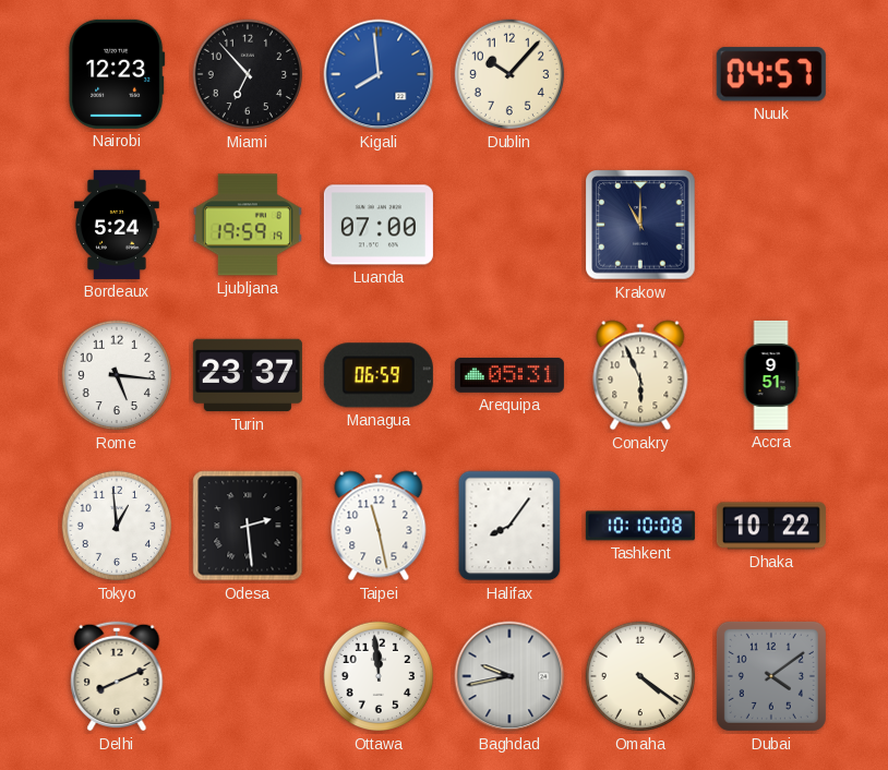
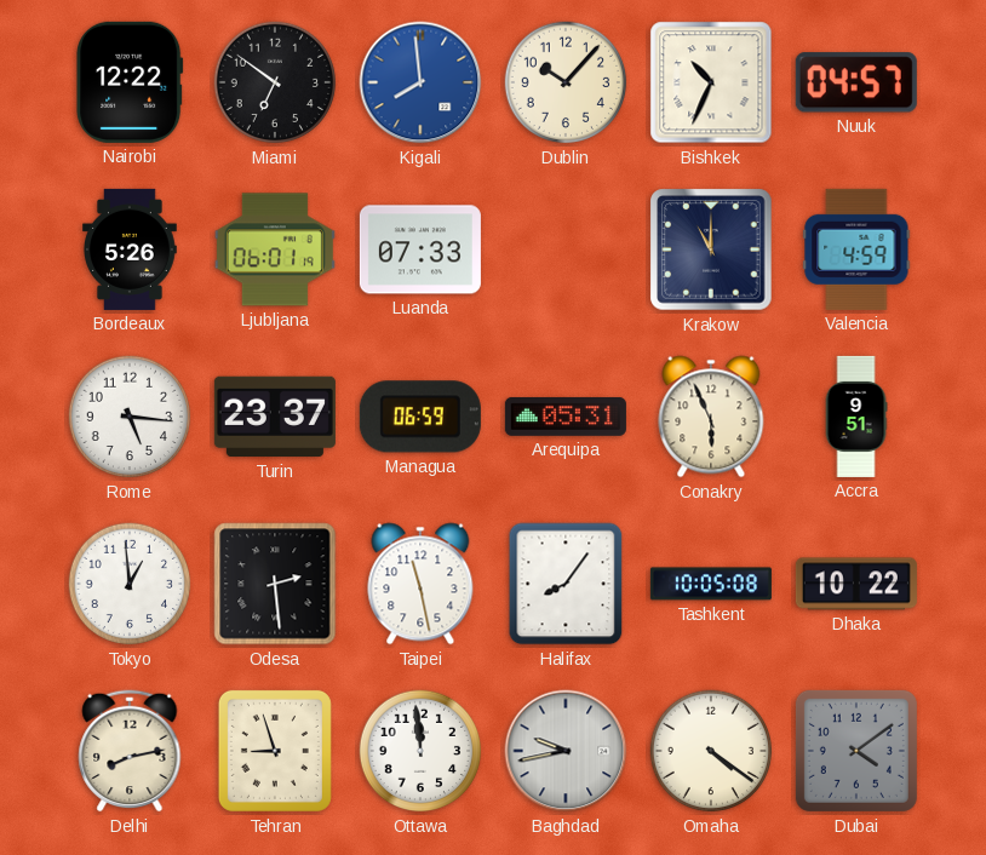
Nairobi: 12:23 -> 12:22 (130, 82)
Miami: 6:53 -> 6:51 (275, 82)
Bishkek: none -> 10:34 (711, 82)
Bordeaux: 5:24 -> 5:26 (131, 249)
Ljubljana: 19:59 -> 06:01 (275, 249)
Luanda: 07:00 -> 07:33 (420, 249)
Valencia: none -> 4:59 (856, 249)
Tashkent: 10:10 -> 10:05 (711, 584)
Delhi: 8:11 -> 8:13 (130, 751)
Tehran: none -> 8:57 (275, 751)
